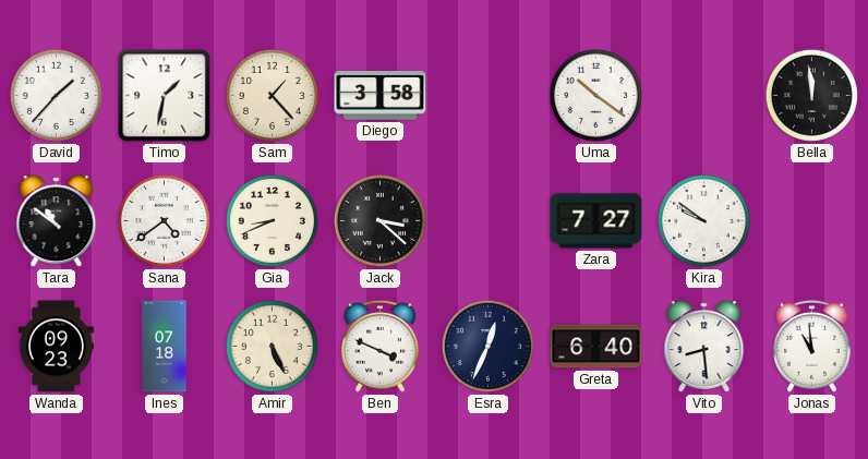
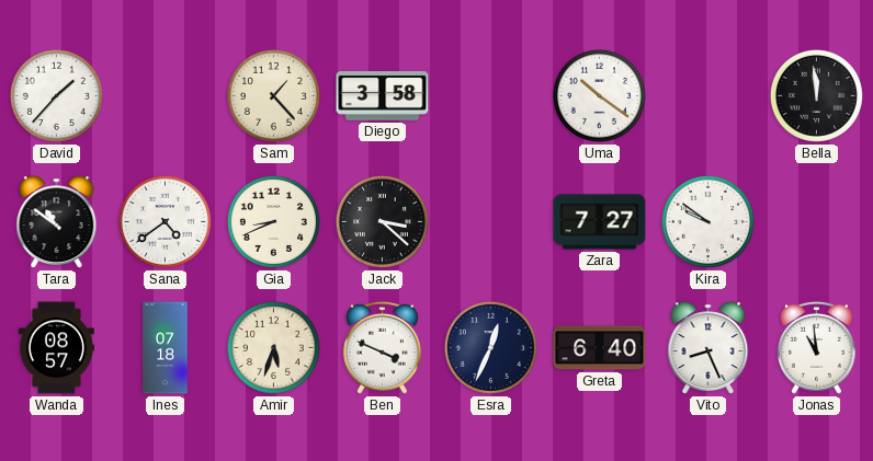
Timo: 1:32 -> none (165, 96)
Wanda: 09:23 -> 08:57 (56, 348)
Amir: 5:26 -> 5:33 (273, 347)
Vito: 8:29 -> 8:26 (708, 348)
